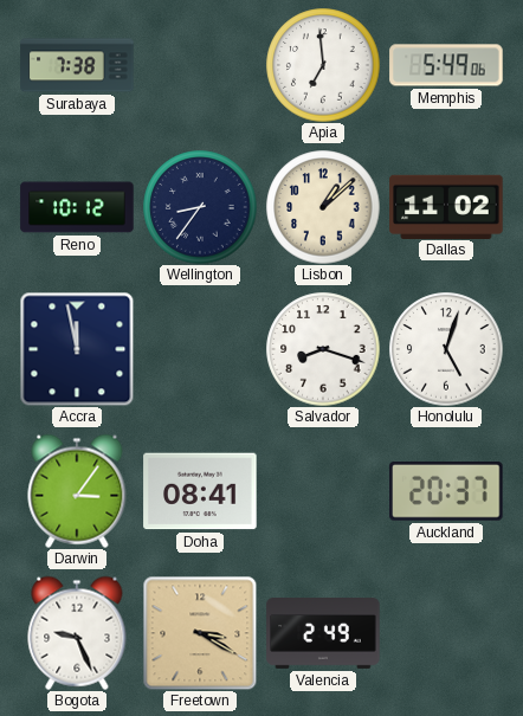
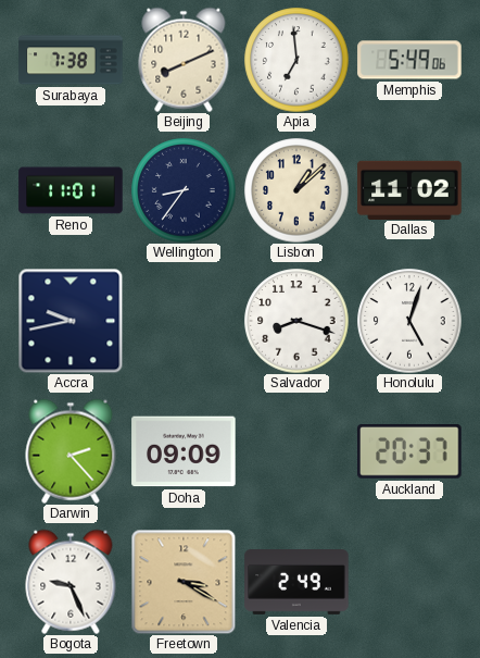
Beijing: none -> 8:11 (184, 60)
Reno: 10:12 -> 11:01 (71, 190)
Accra: 11:58 -> 9:43 (71, 321)
Darwin: 3:06 -> 2:23 (71, 451)
Doha: 08:41 -> 09:09 (184, 451)
